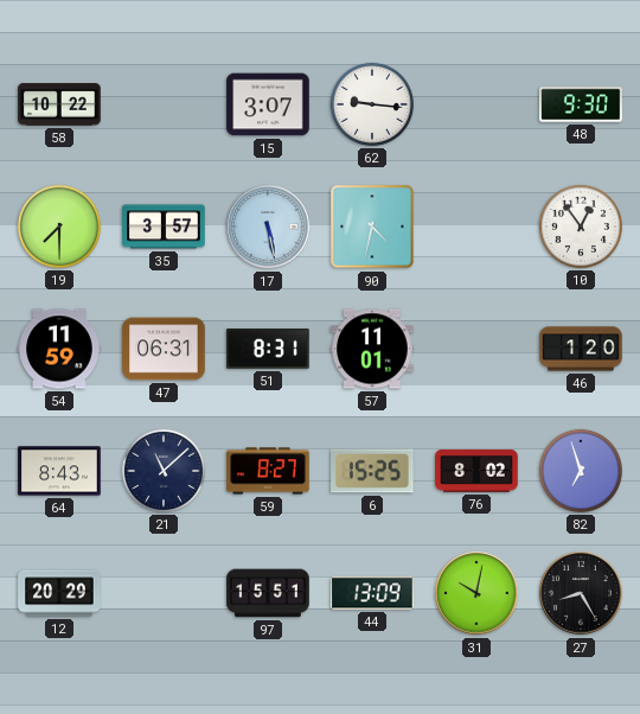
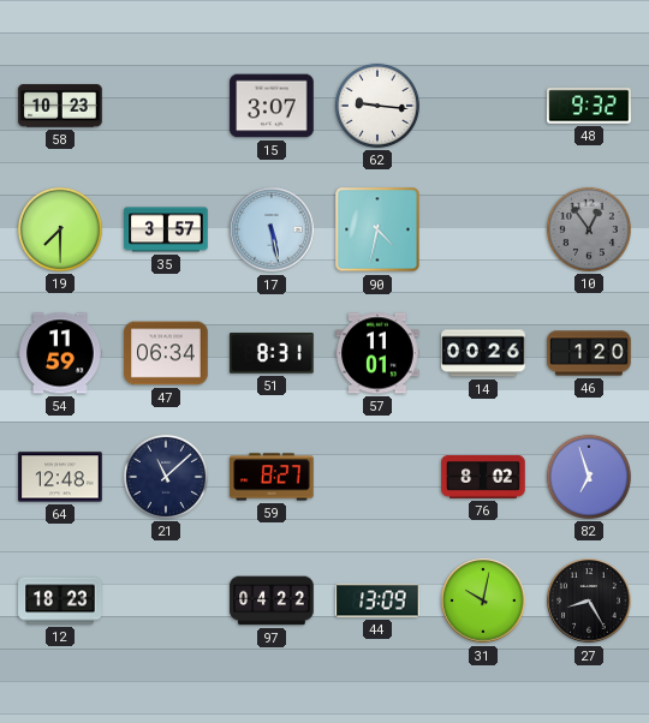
58: 10:22 -> 10:23 (60, 106)
48: 9:30 -> 9:32 (589, 106)
10 dial: white -> grey (589, 229)
47: 06:31 -> 06:34 (166, 353)
14: none -> 00:26 (483, 353)
64: 8:43 -> 12:48 (60, 477)
6: 15:25 -> none (373, 471)
12: 20:29 -> 18:23 (60, 600)
97: 15:51 -> 04:22 (272, 600)
